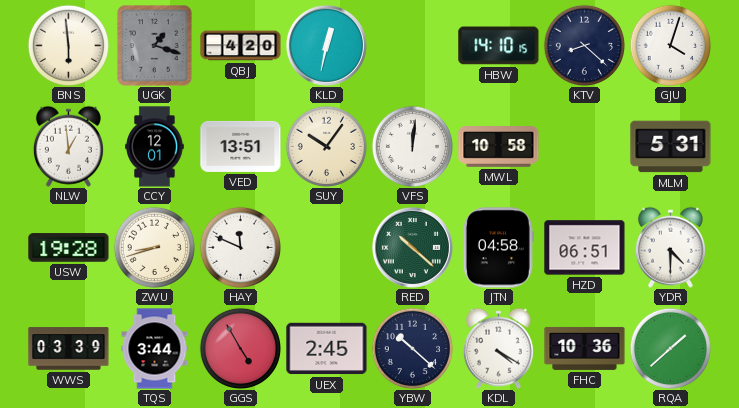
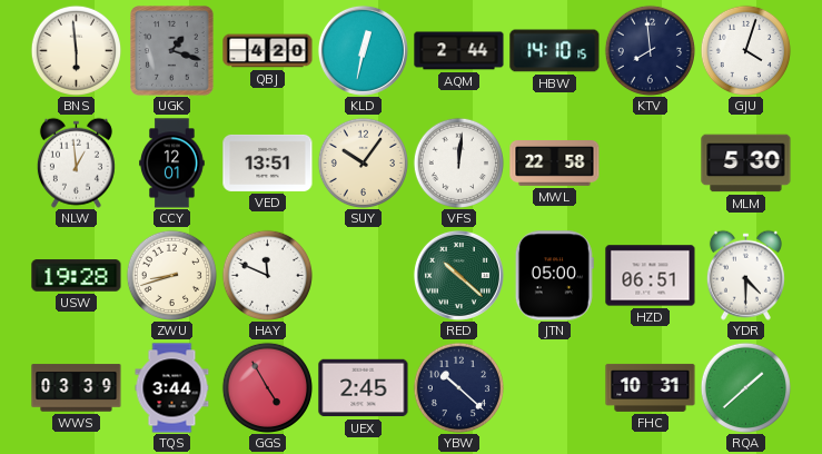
AQM: none -> 2:44 (459, 51)
KTV: 8:22 -> 7:59 (650, 50)
MWL: 10:58 -> 22:58 (555, 164)
MLM: 5:31 -> 5:30 (746, 164)
JTN: 04:58 -> 05:00 (554, 276)
KDL: 4:20 -> none (498, 348)
FHC: 10:36 -> 10:31 (651, 387)
